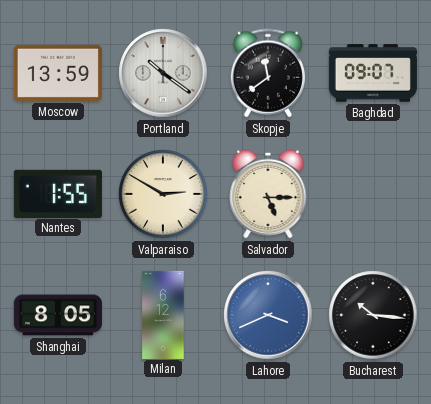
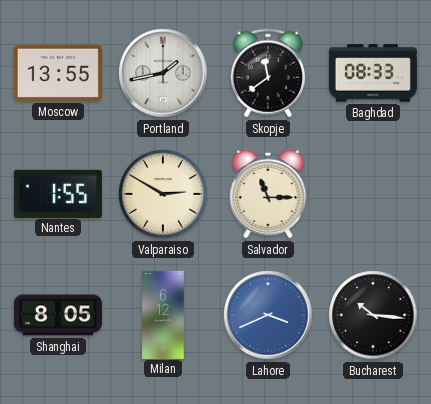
Moscow: 13:59 -> 13:55 (58, 73)
Portland: 10:21 -> 1:43 (163, 73)
Baghdad: 09:07 -> 08:33 (373, 73)
Salvador: 5:15 -> 11:15 (268, 194)
